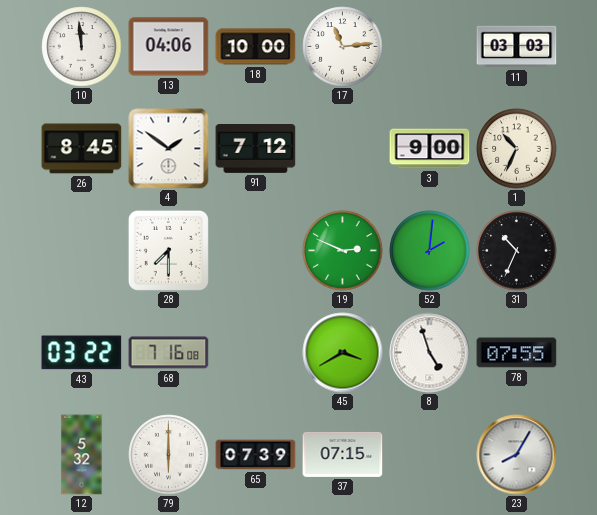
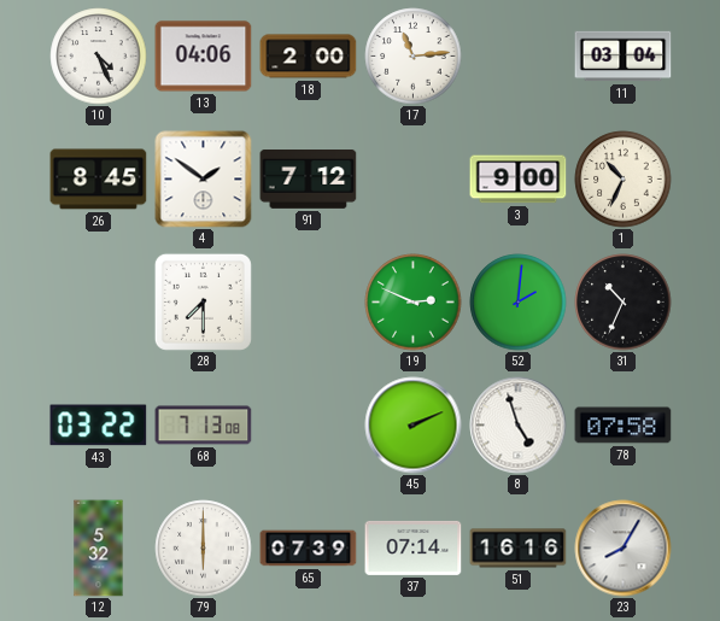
10: 11:59 -> 4:26 (99, 57)
18: 10:00 -> 2:00 (309, 57)
11: 03:03 -> 03:04 (624, 57)
68: 7:16 -> 7:13 (204, 426)
45: 3:40 -> 2:11 (414, 426)
78: 07:55 -> 07:58 (624, 426)
37: 07:15 -> 07:14 (414, 547)
51: none -> 16:16 (519, 549)
